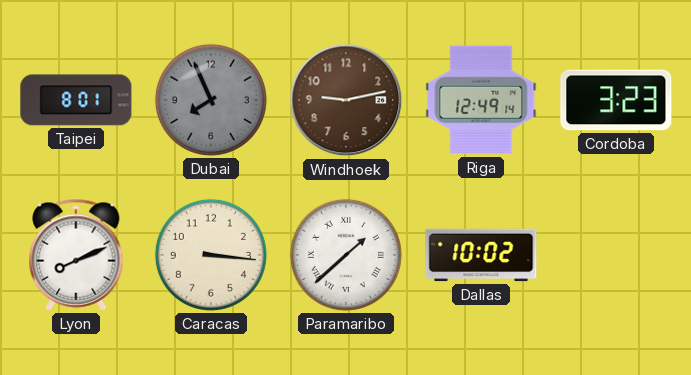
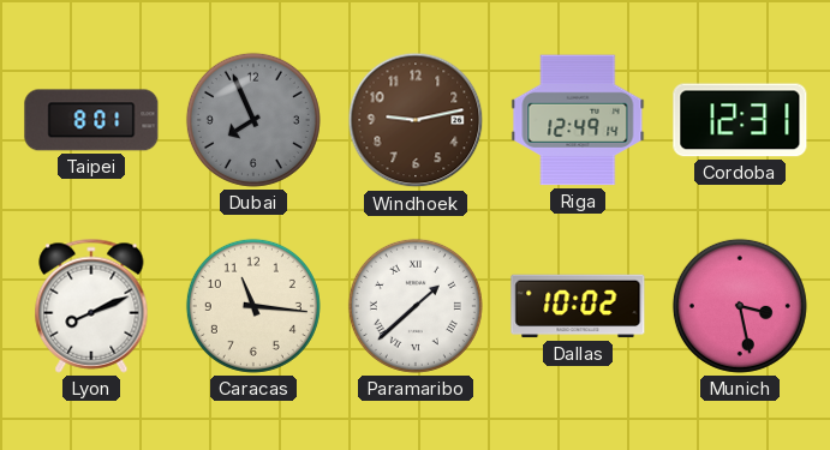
Cordoba: 3:23 -> 12:31 (740, 120)
Caracas: 3:16 -> 11:16 (253, 306)
Munich: none -> 3:28 (740, 306)
